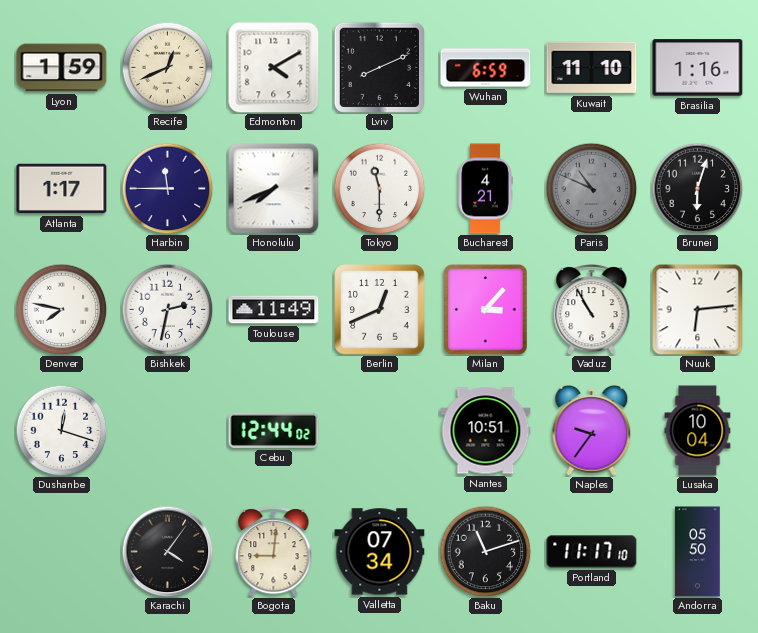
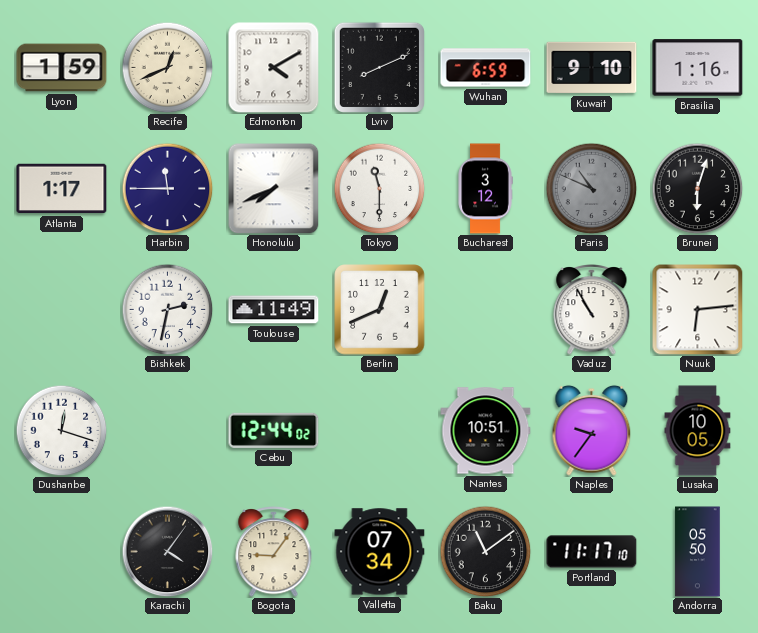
Kuwait: 11:10 -> 9:10 (592, 68)
Bucharest: 4:21 -> 3:12 (485, 189)
Denver: 7:47 -> none (61, 309)
Milan: 3:07 -> none (486, 310)
Lusaka: 10:04 -> 10:05 (698, 431)
Bogota: 9:01 -> 9:06 (274, 552)
Baku: 11:12 -> 11:09 (485, 551)
